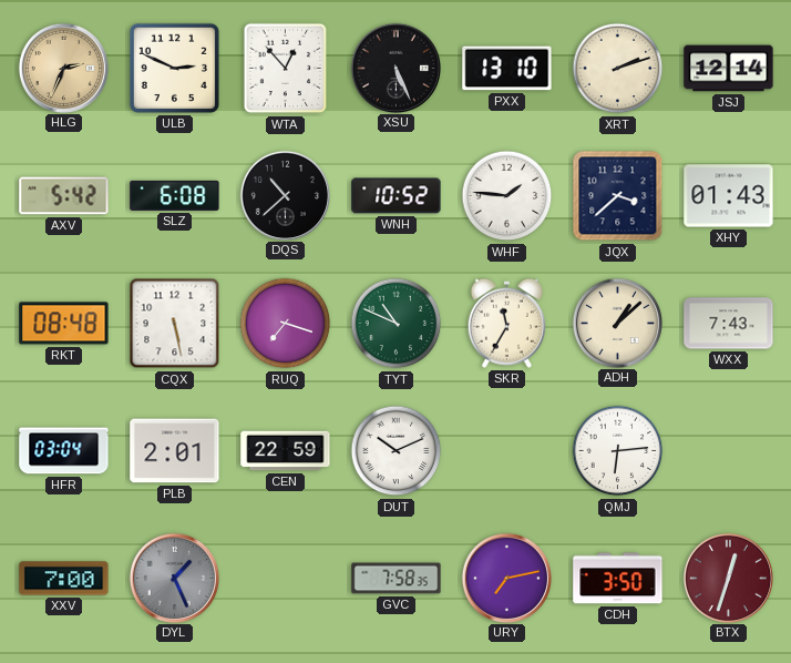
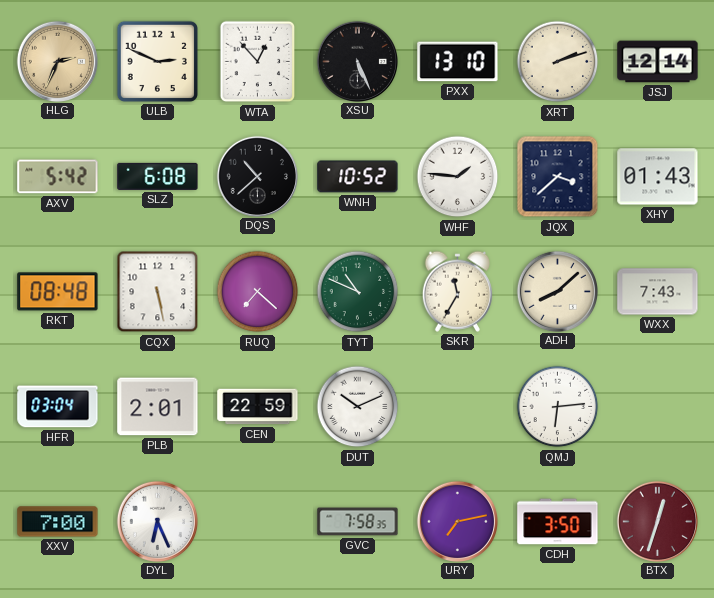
RUQ: 7:18 -> 7:22 (258, 292)
ADH: 1:08 -> 8:08 (557, 291)
DYL: 1:26 -> 6:26 (157, 521)
DYL dial: grey -> white (157, 521)
